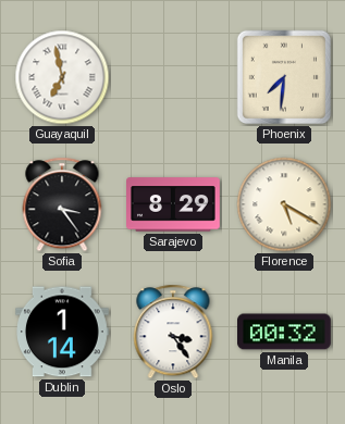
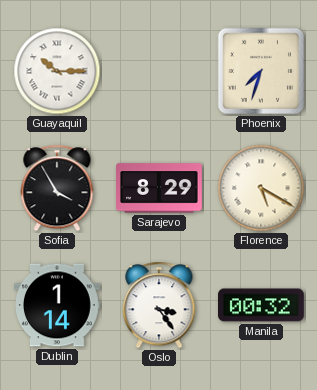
Guayaquil: 6:58 -> 10:15 (57, 71)
Phoenix: 7:31 -> 7:33 (261, 71)
Sofia: 3:24 -> 3:55 (57, 188)
